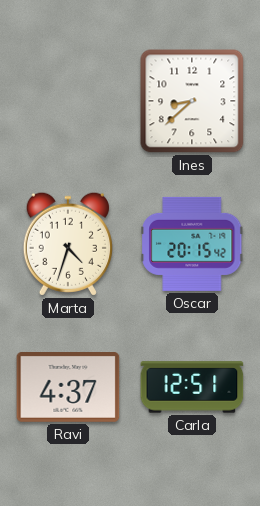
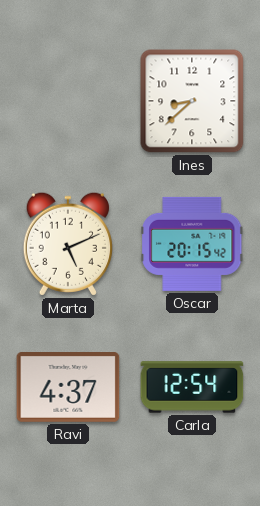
Marta: 4:33 -> 5:11 (68, 244)
Carla: 12:51 -> 12:54 (192, 387)
